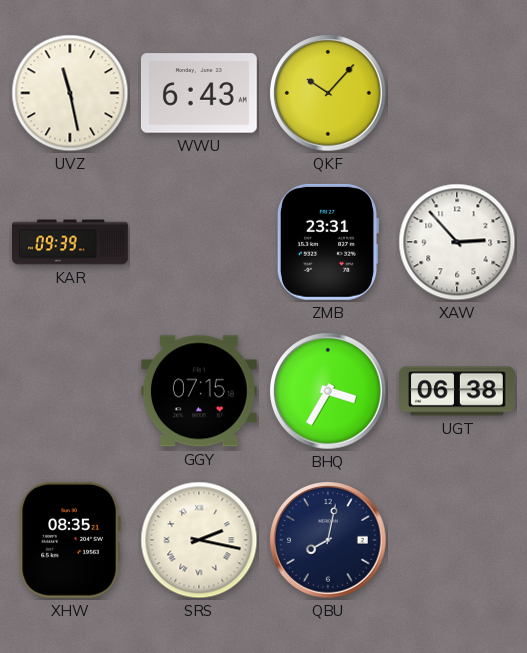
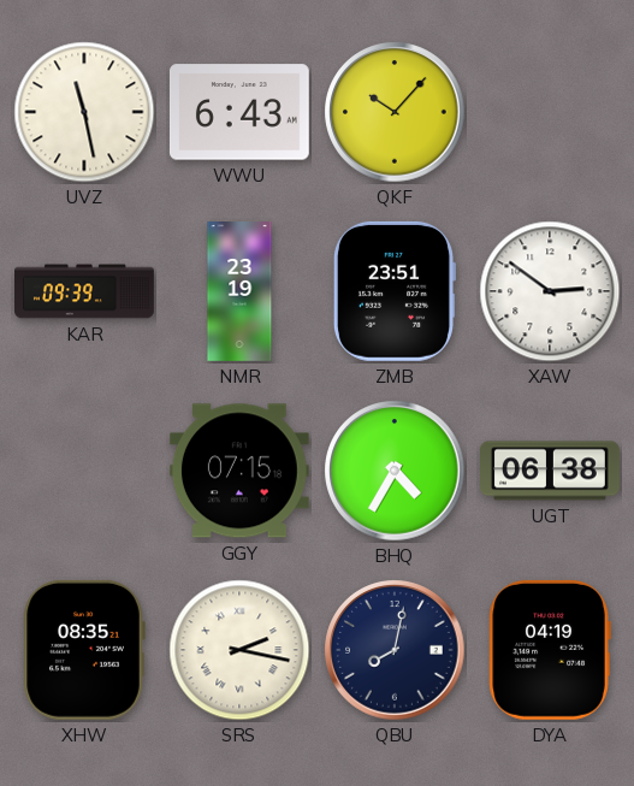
NMR: none -> 23:19 (239, 292)
ZMB: 23:31 -> 23:51 (393, 291)
XAW: 2:53 -> 2:51 (550, 291)
BHQ: 3:35 -> 4:35 (395, 471)
DYA: none -> 04:19 (550, 650)
